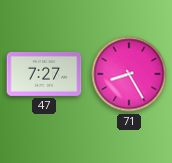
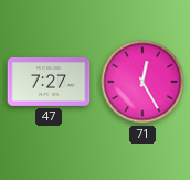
71: 8:25 -> 12:25 (142, 82)
